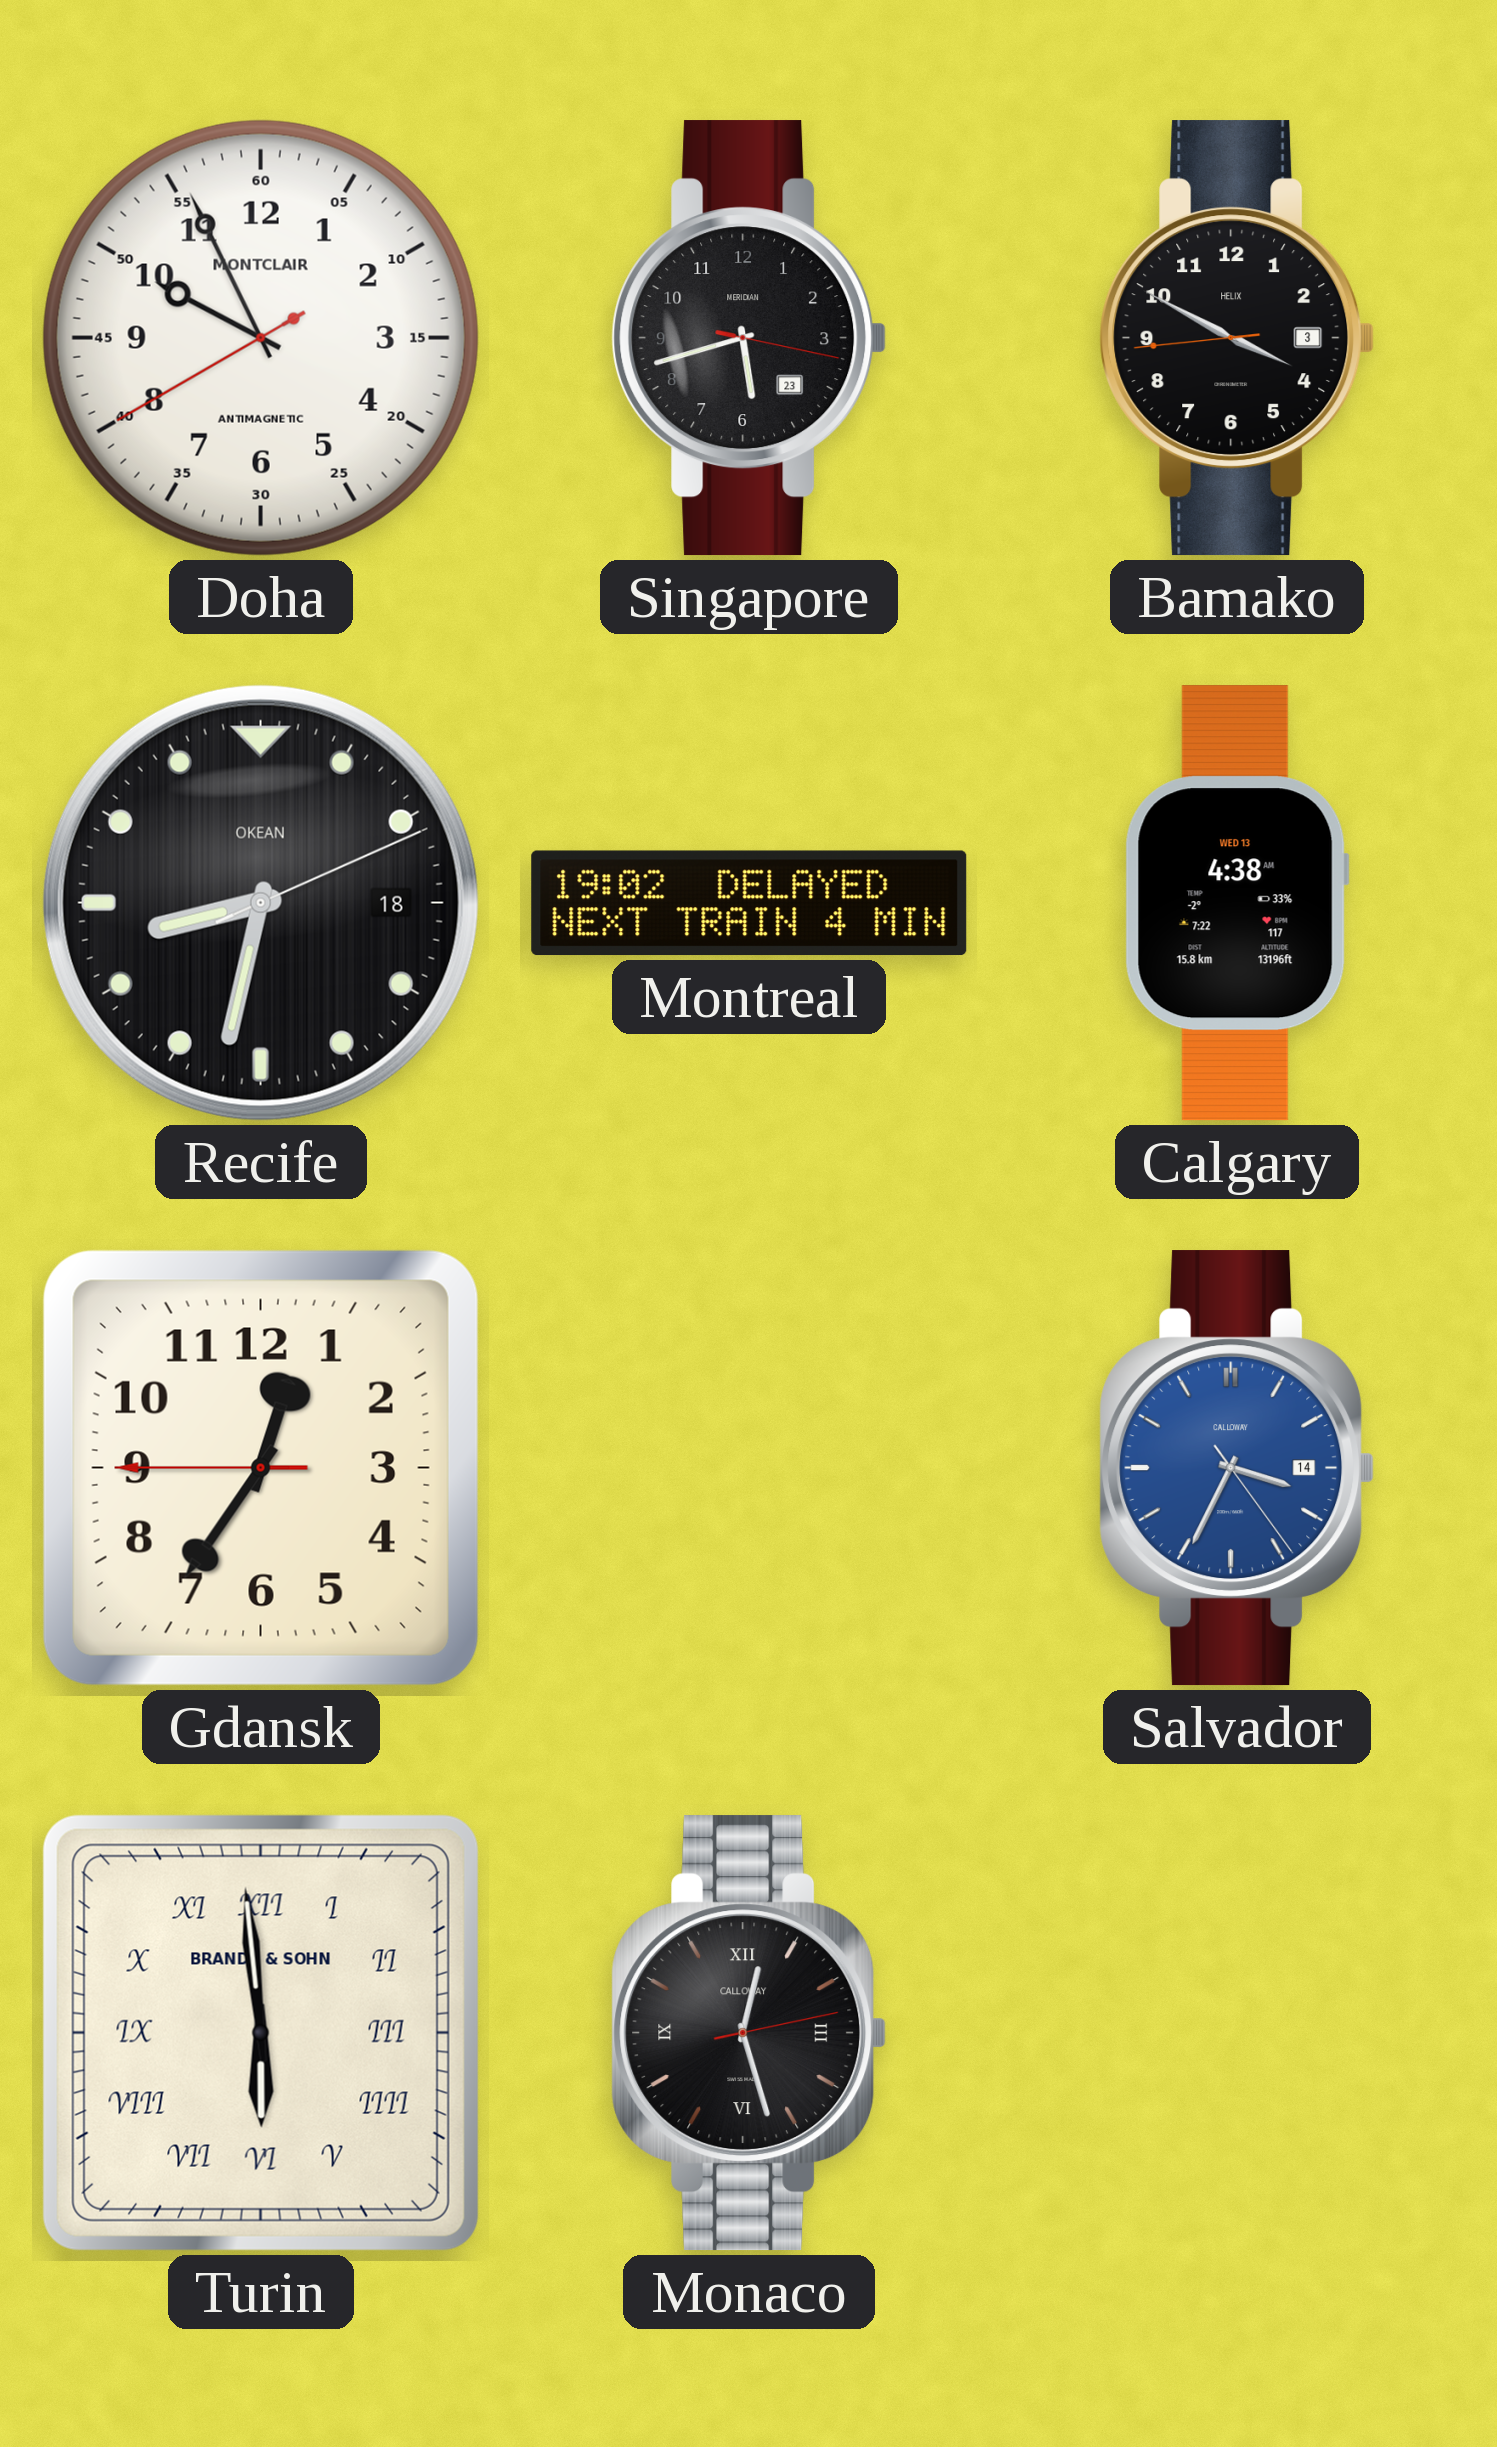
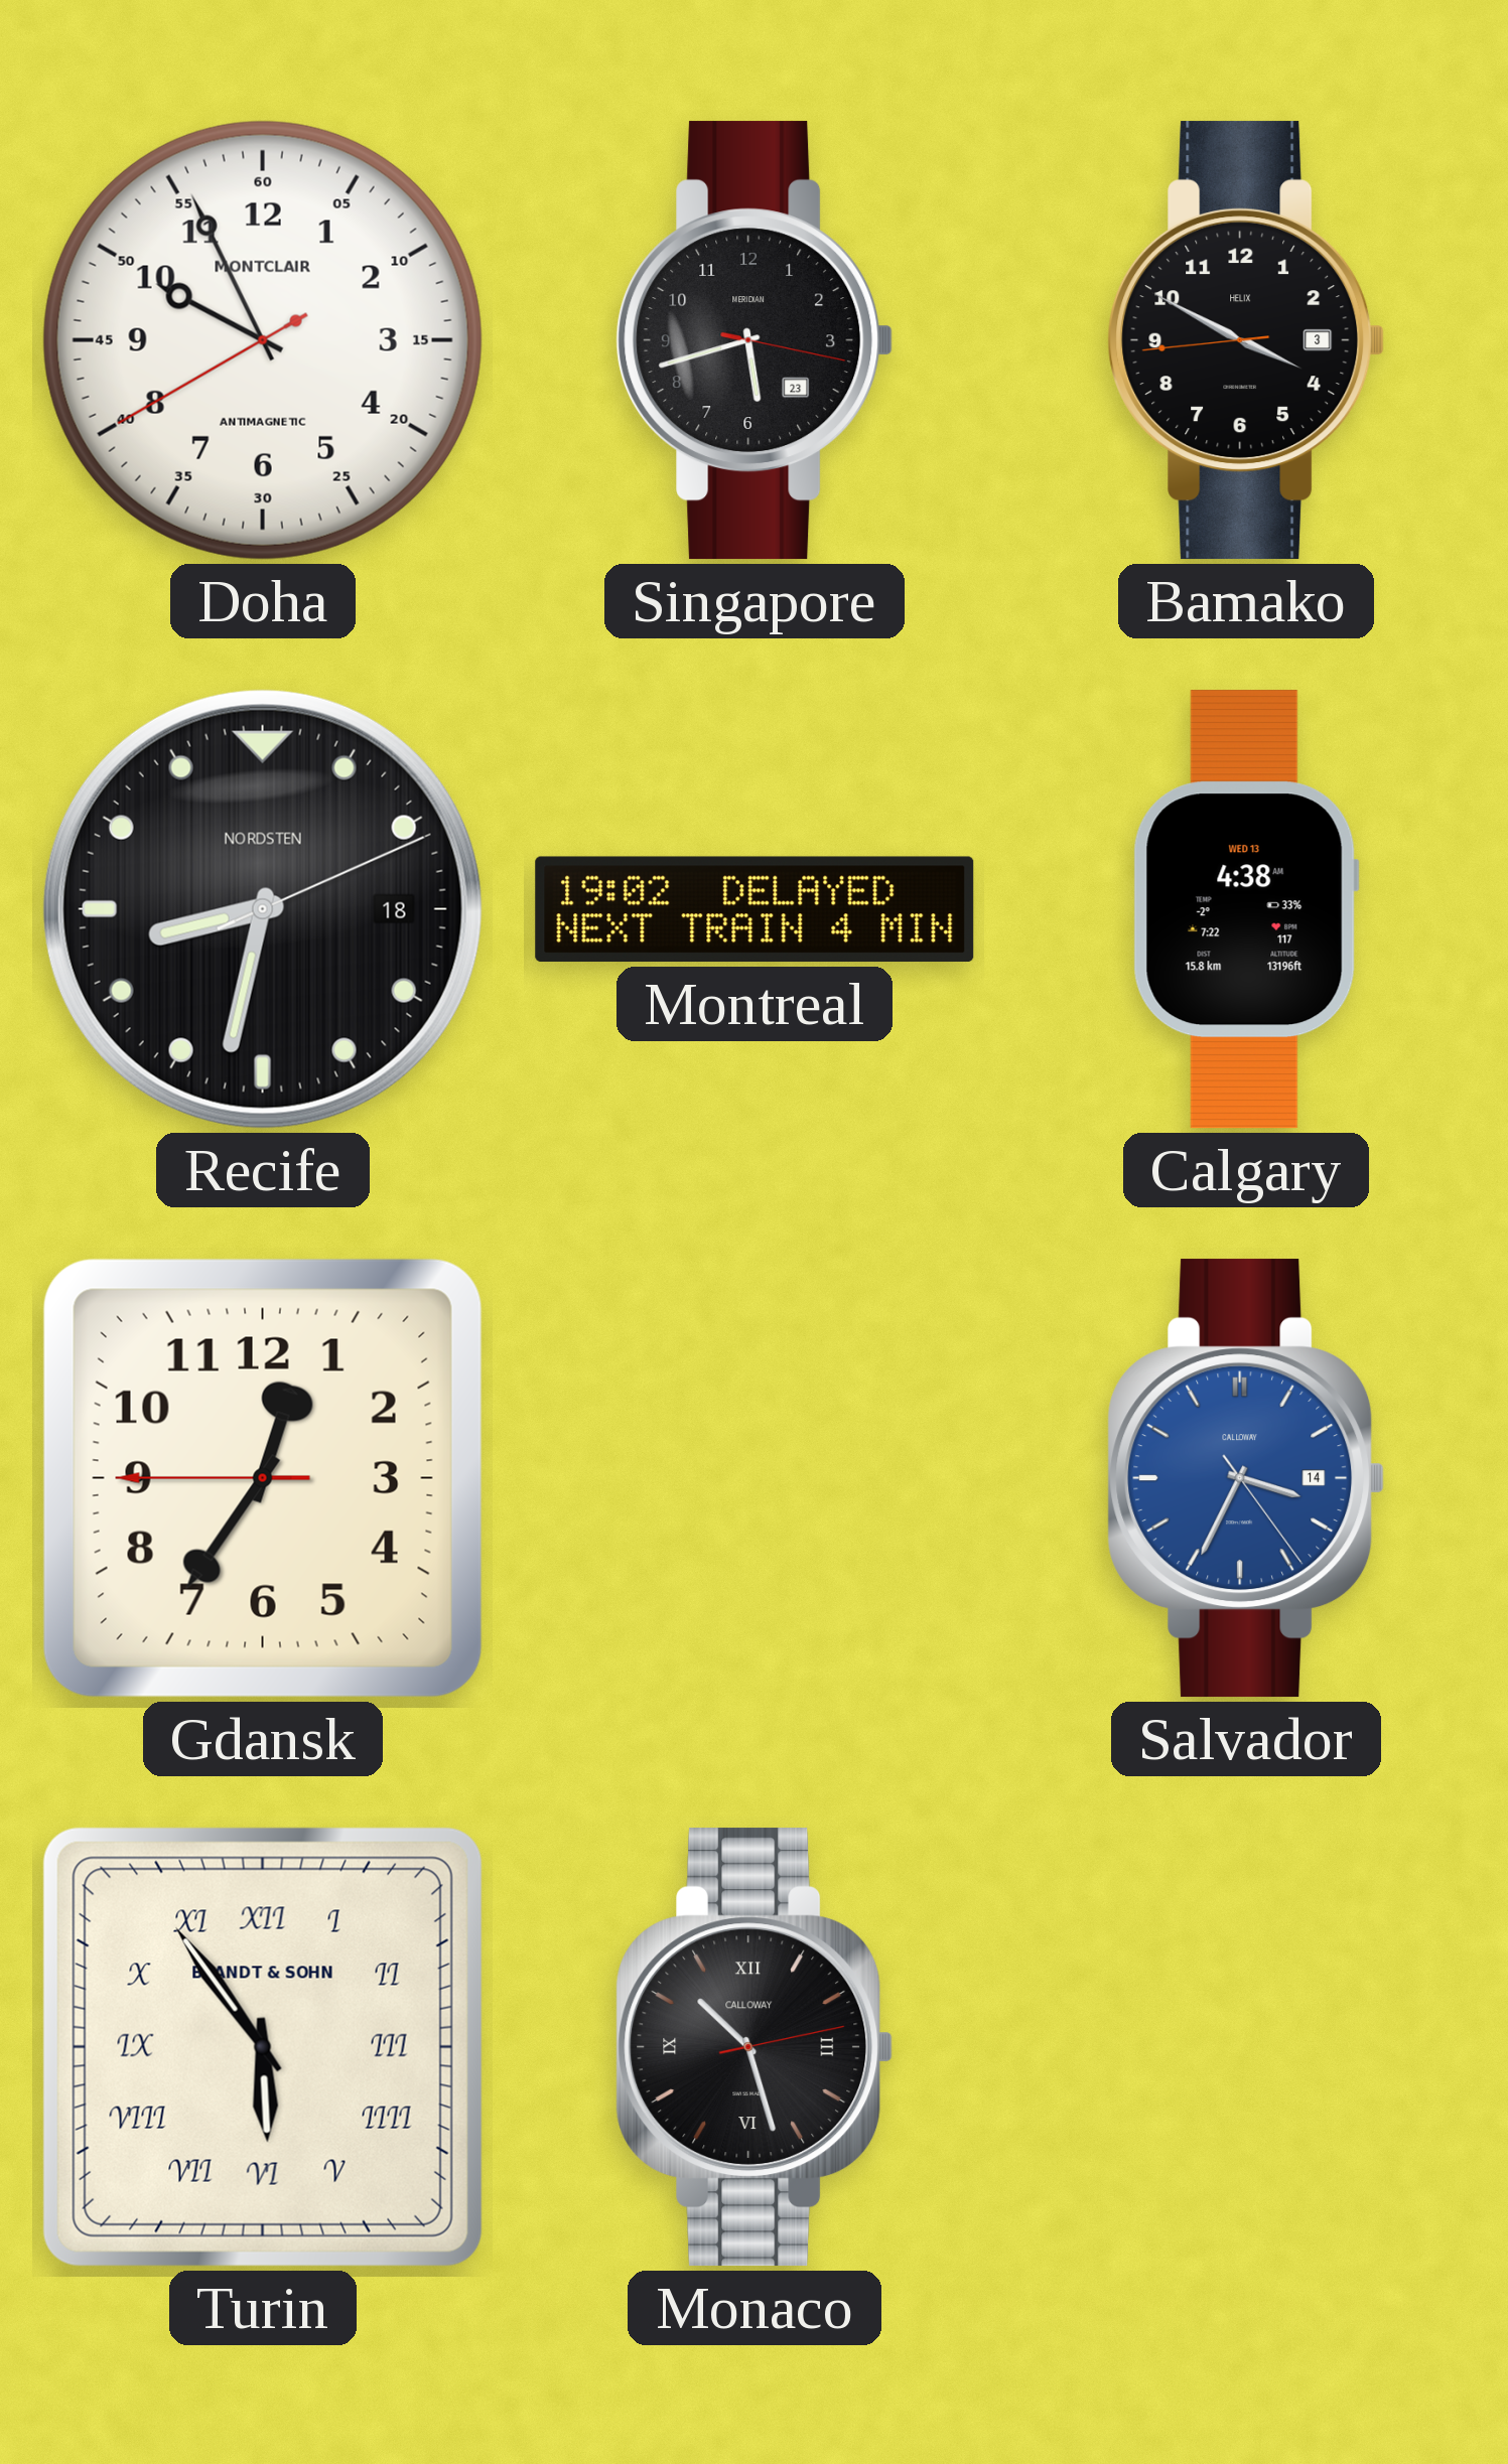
Recife brand: OKEAN -> NORDSTEN (263, 909)
Turin: 5:59 -> 5:54 (263, 2047)
Monaco: 12:27 -> 10:27 (755, 2047)
